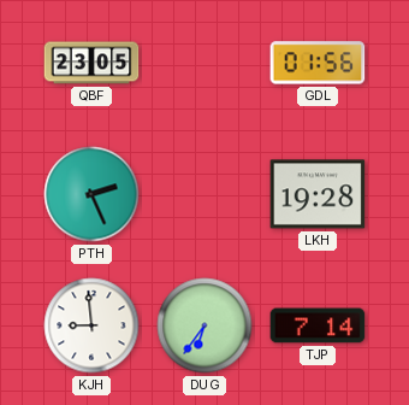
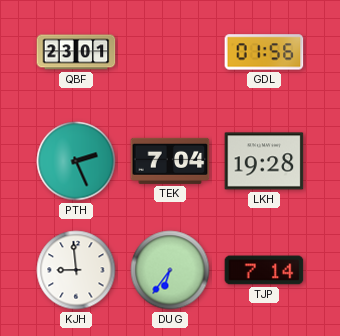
QBF: 23:05 -> 23:01 (76, 52)
TEK: none -> 7:04 (170, 161)
